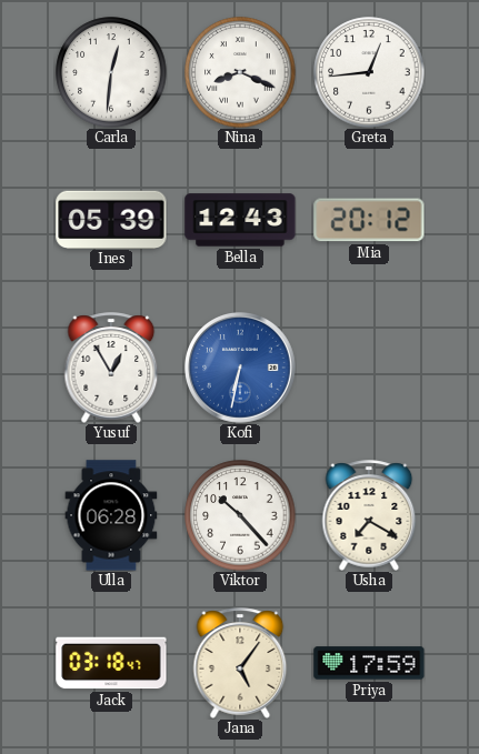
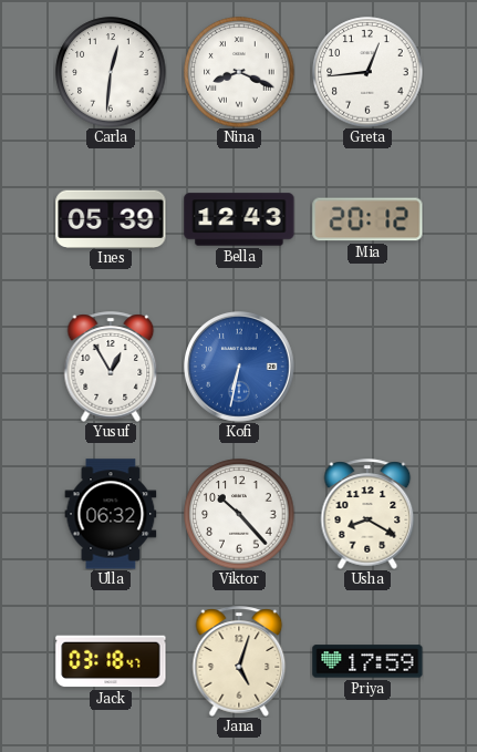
Ulla: 06:28 -> 06:32 (111, 514)
Usha: 7:20 -> 8:20 (367, 514)
Jana: 5:06 -> 5:03 (239, 661)
